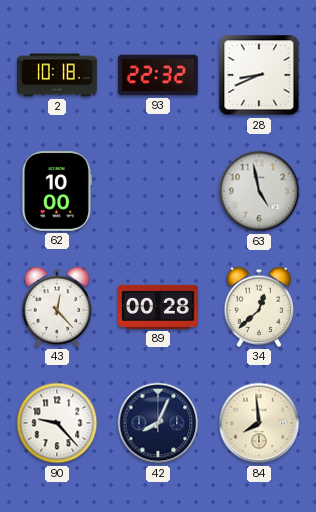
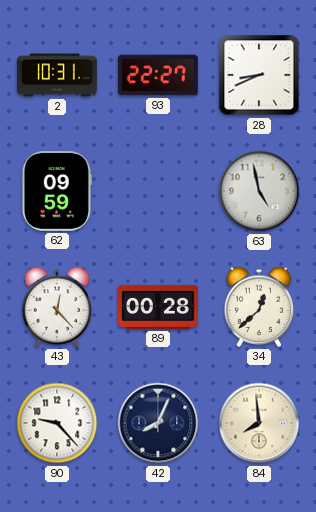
2: 10:18 -> 10:31 (57, 75)
93: 22:32 -> 22:27 (159, 75)
62: 10:00 -> 09:59 (57, 192)
